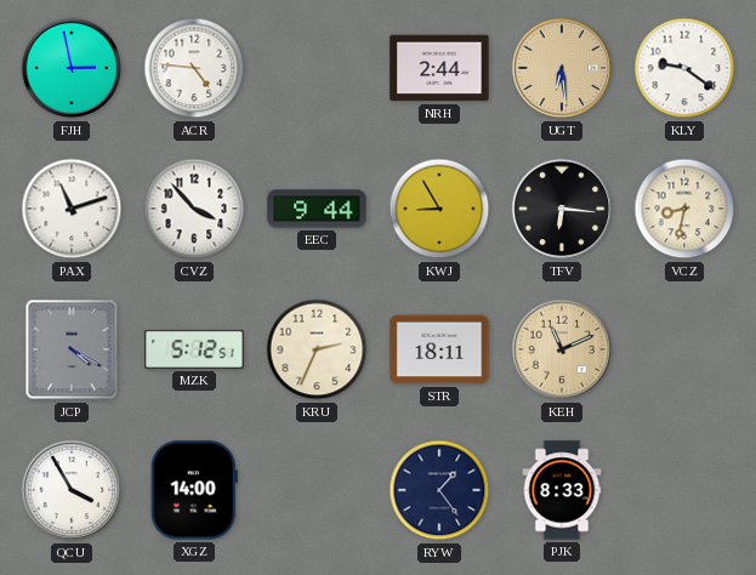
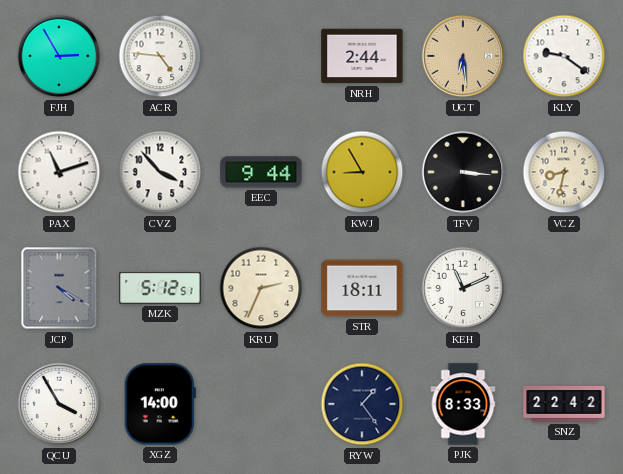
FJH: 2:58 -> 2:55 (59, 56)
TFV: 6:16 -> 3:16 (463, 172)
KEH dial: champagne -> white (463, 288)
SNZ: none -> 22:42 (564, 404)
